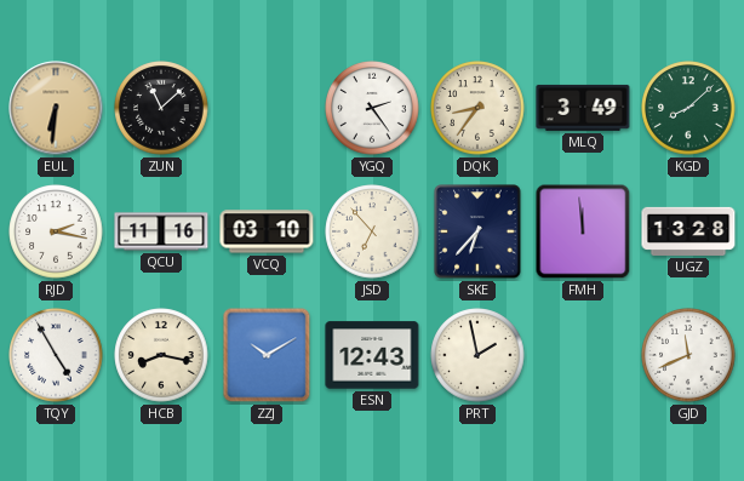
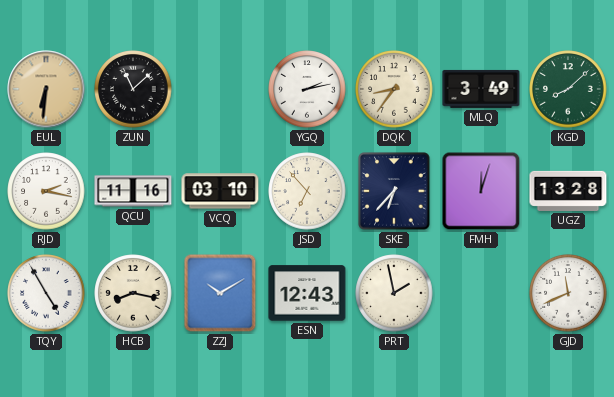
YGQ: 2:24 -> 2:13 (307, 89)
FMH: 11:59 -> 12:03 (481, 191)
